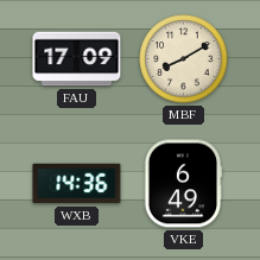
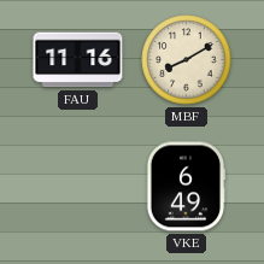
FAU: 17:09 -> 11:16 (78, 60)
WXB: 14:36 -> none (77, 184)
